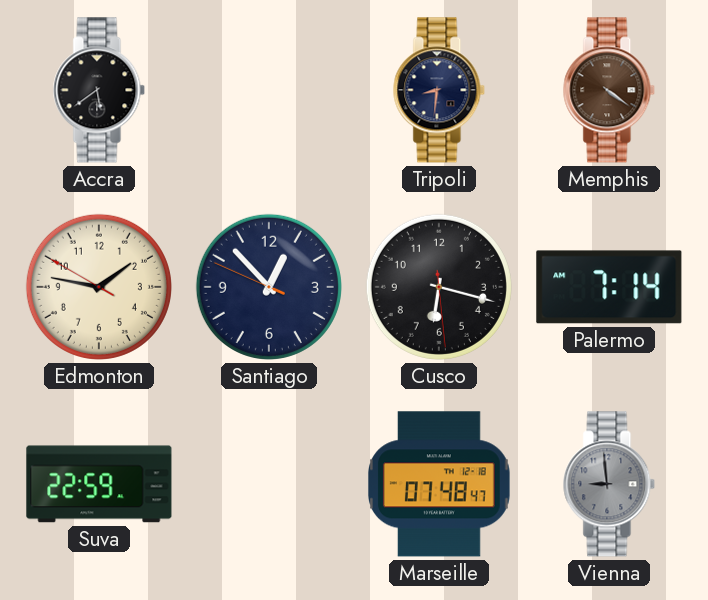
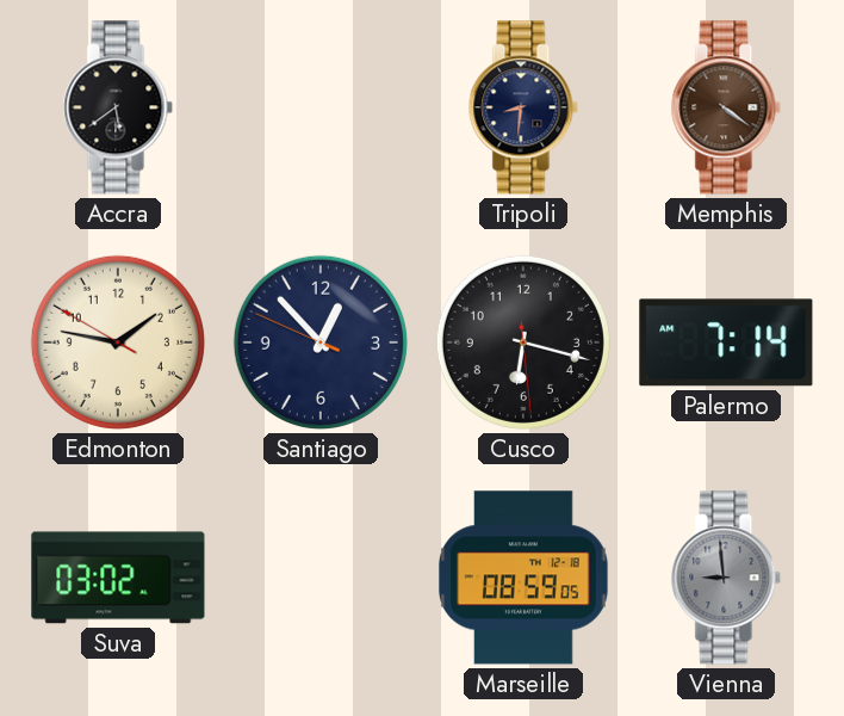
Suva: 22:59 -> 03:02 (118, 578)
Marseille: 07:48 -> 08:59 (525, 578)
